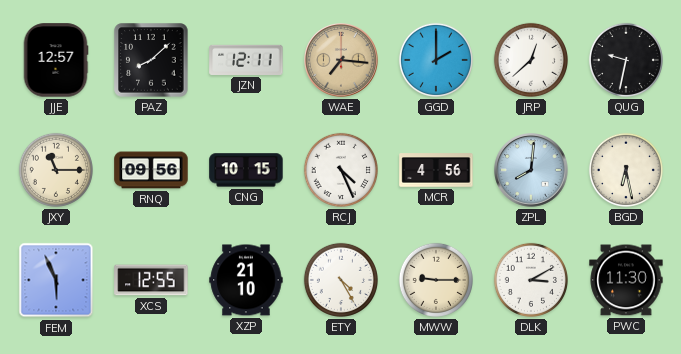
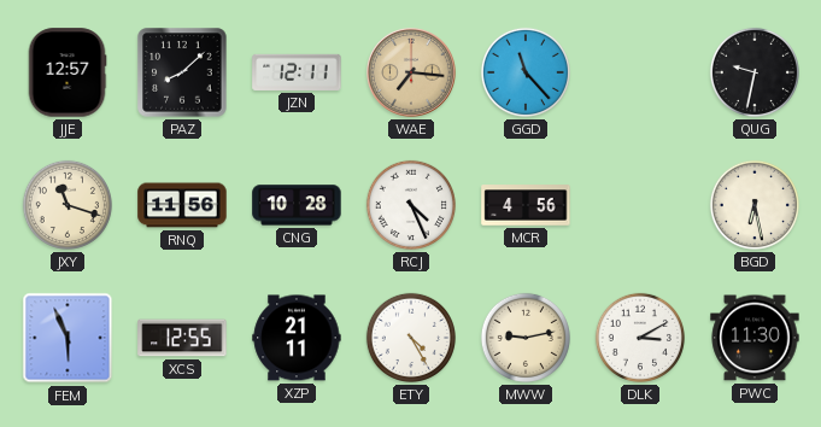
GGD: 2:00 -> 11:23 (526, 72)
JRP: 12:38 -> none (531, 60)
JXY: 11:15 -> 11:18 (68, 205)
RNQ: 09:56 -> 11:56 (182, 205)
CNG: 10:15 -> 10:28 (297, 205)
ZPL: 8:01 -> none (531, 170)
XZP: 21:10 -> 21:11 (297, 338)
MWW: 9:15 -> 9:13 (526, 338)
